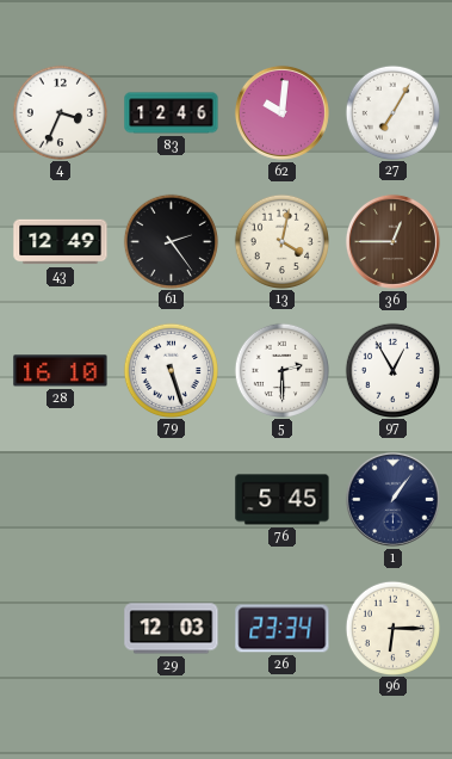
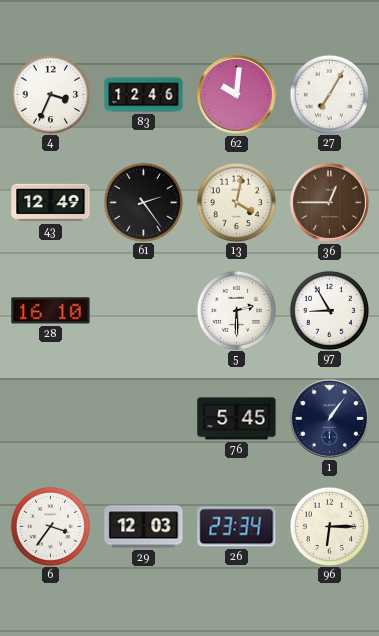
79: 5:27 -> none (171, 370)
97: 12:55 -> 8:55 (329, 310)
6: none -> 3:36 (50, 526)
